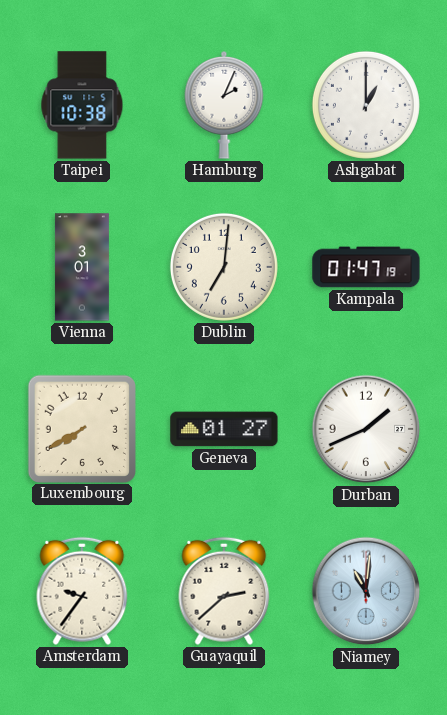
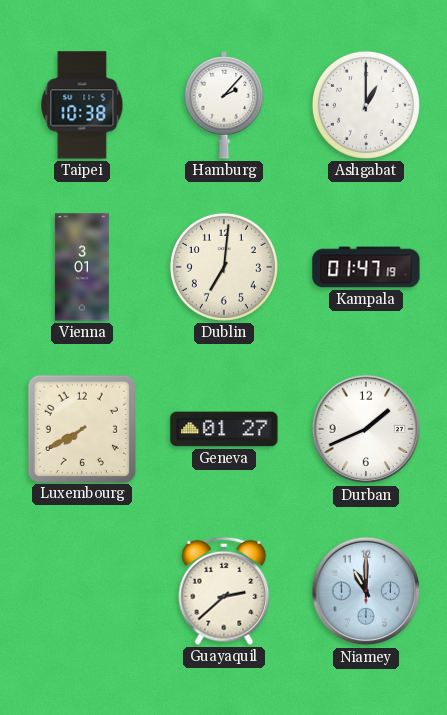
Hamburg: 2:04 -> 2:07 (224, 105)
Amsterdam: 9:36 -> none (82, 591)
Niamey: 11:01 -> 11:00 (366, 591)
